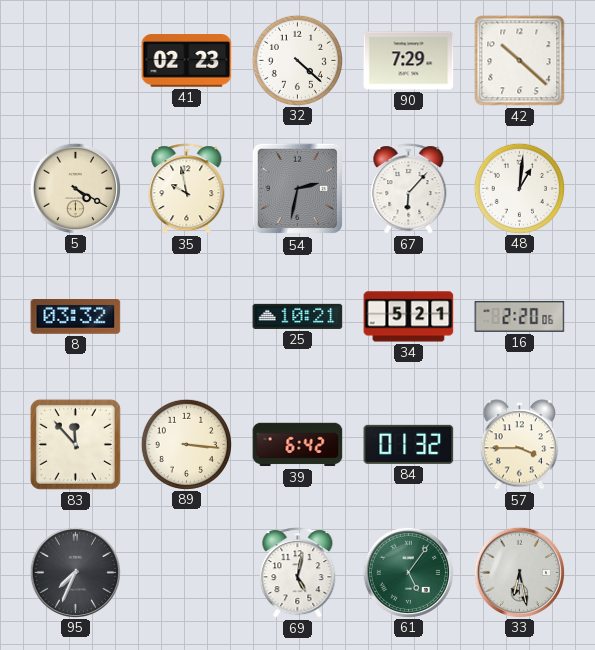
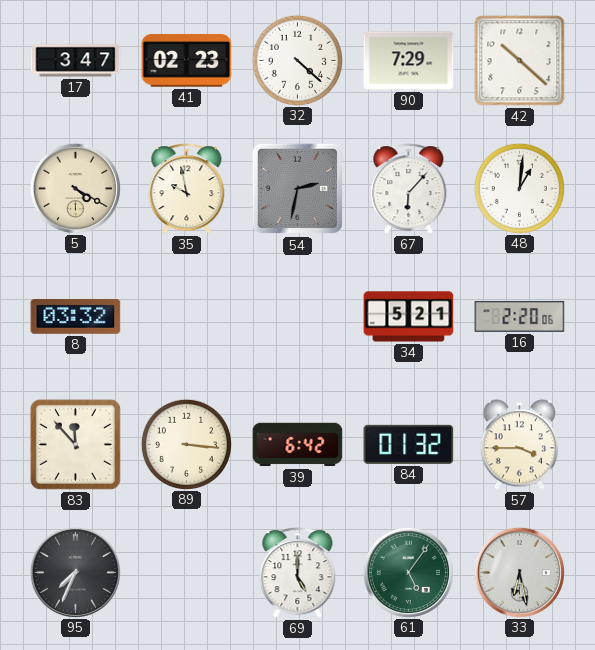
17: none -> 3:47 (76, 61)
25: 10:21 -> none (298, 316)
69: 5:02 -> 5:00 (298, 573)
